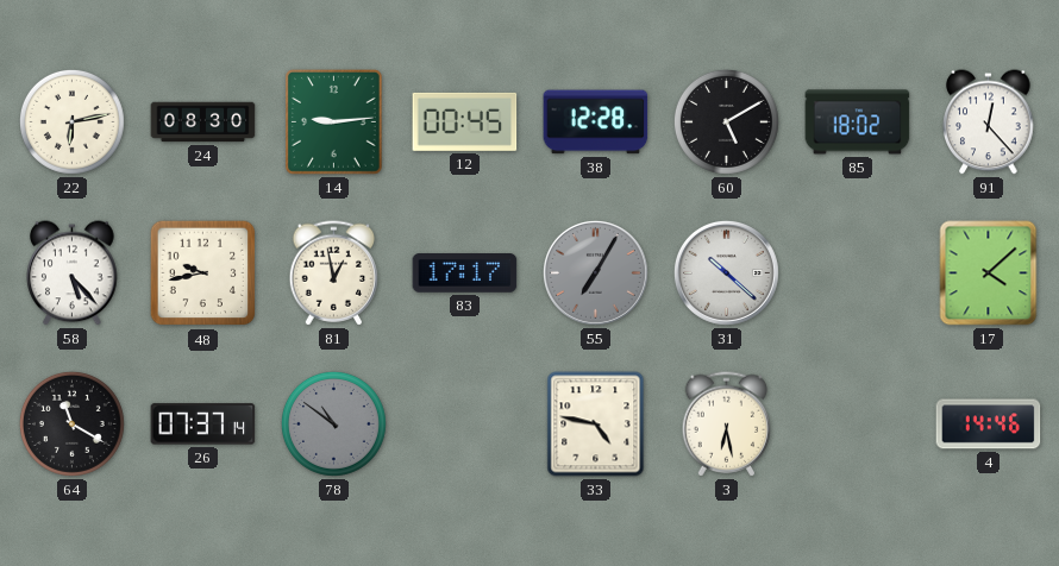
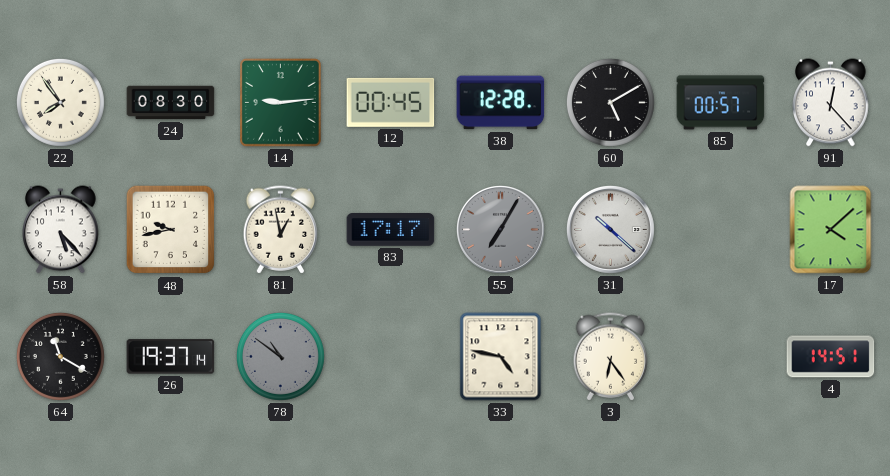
22: 6:13 -> 7:54 (60, 102)
85: 18:02 -> 00:57 (721, 103)
26: 07:37 -> 19:37 (171, 357)
3: 6:28 -> 6:24 (611, 357)
4: 14:46 -> 14:51 (831, 357)
